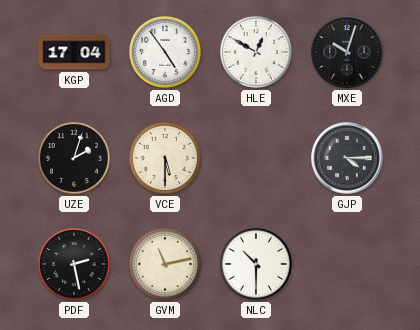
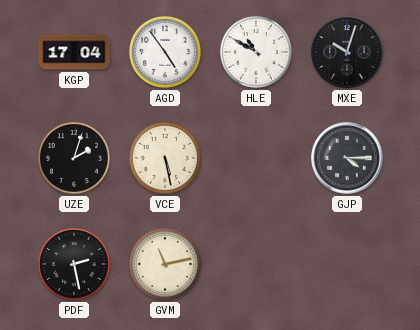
HLE: 12:50 -> 10:50 (256, 52)
VCE: 5:30 -> 5:28 (165, 158)
NLC: 10:30 -> none (256, 264)
